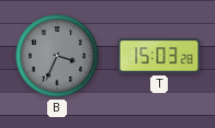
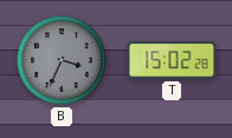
T: 15:03 -> 15:02 (172, 60)
